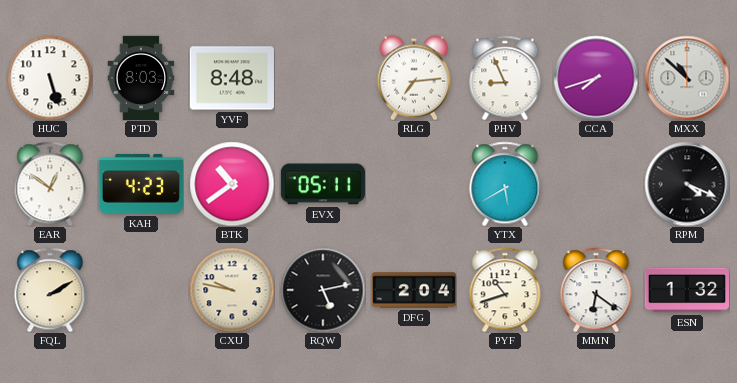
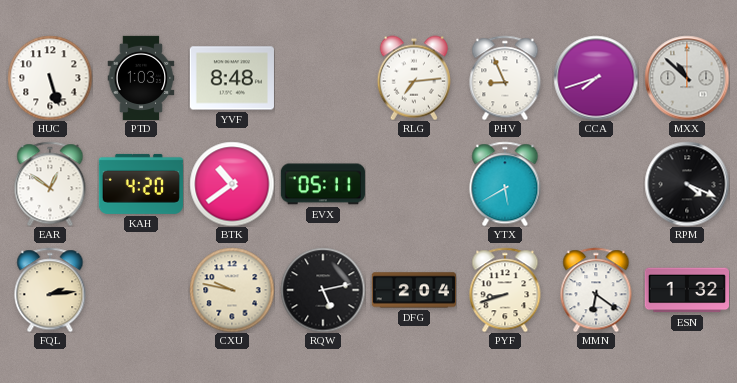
PTD: 8:03 -> 1:03 (141, 77)
KAH: 4:23 -> 4:20 (140, 184)
FQL: 2:10 -> 2:14 (50, 290)
PYF: 10:42 -> 8:42 (505, 290)
